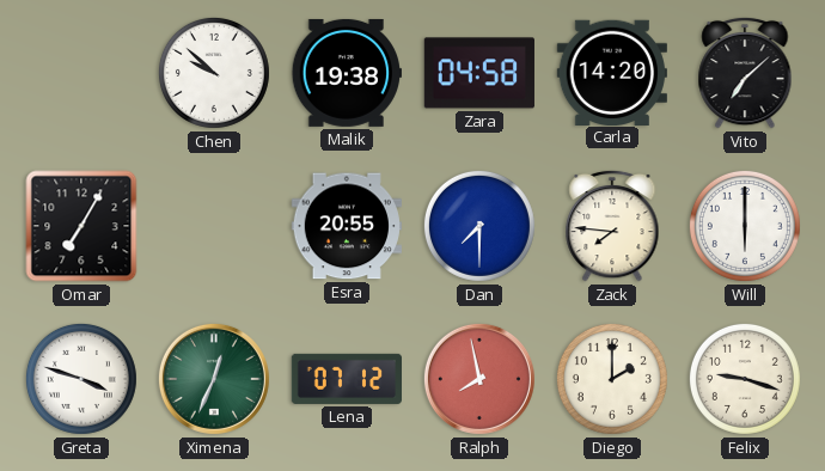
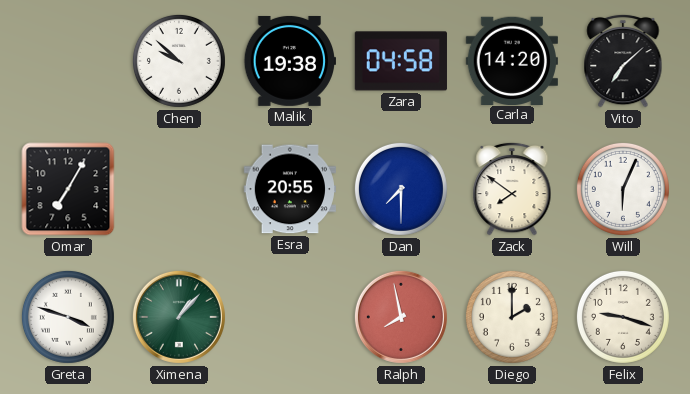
Zack: 7:46 -> 7:51 (512, 189)
Will: 6:00 -> 6:04 (623, 189)
Ximena: 12:34 -> 1:07 (179, 317)
Lena: 07:12 -> none (346, 379)
